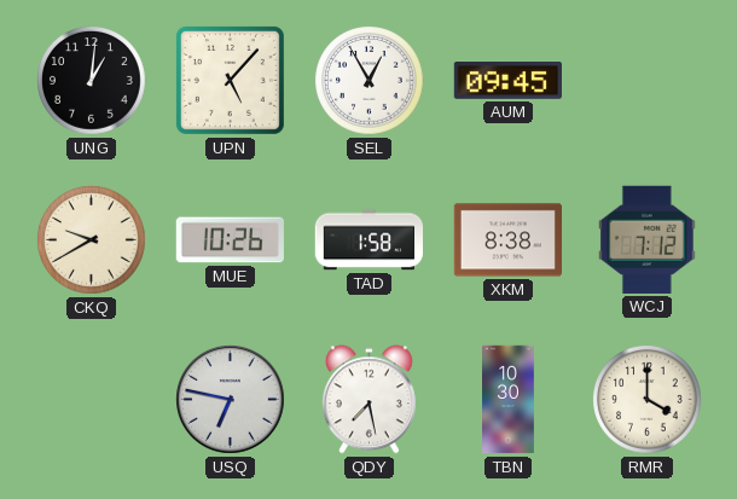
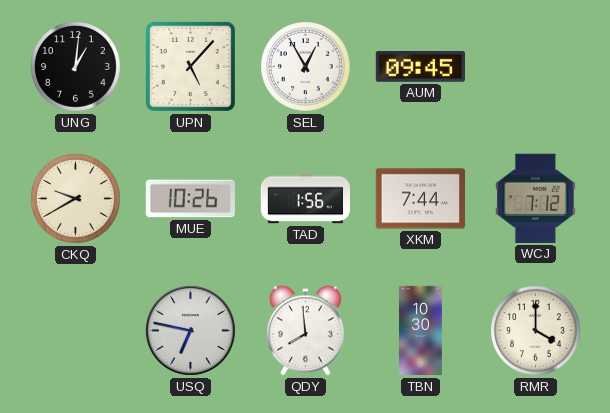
TAD: 1:58 -> 1:56 (305, 199)
XKM: 8:38 -> 7:44 (420, 199)
QDY: 7:28 -> 7:59 (305, 331)
